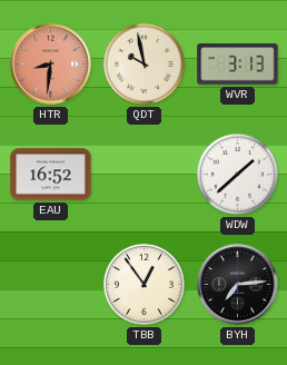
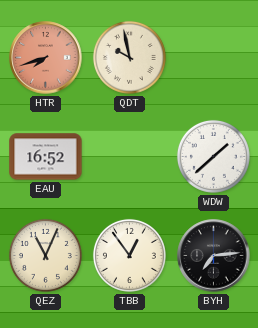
HTR: 8:31 -> 7:42 (46, 58)
WVR: 3:13 -> none (238, 65)
QEZ: none -> 11:04 (45, 255)
